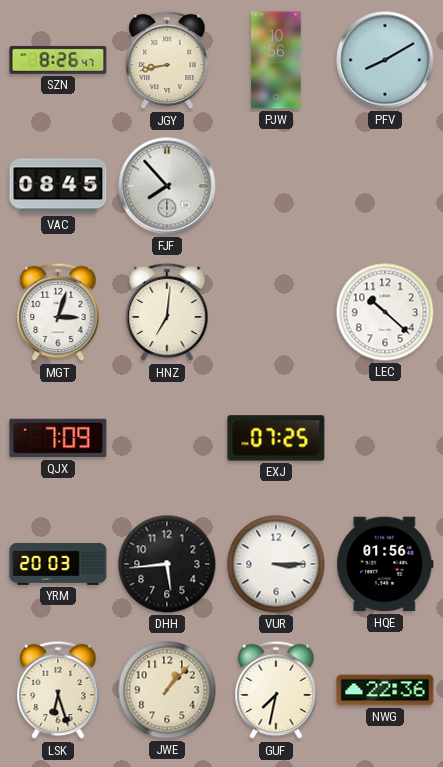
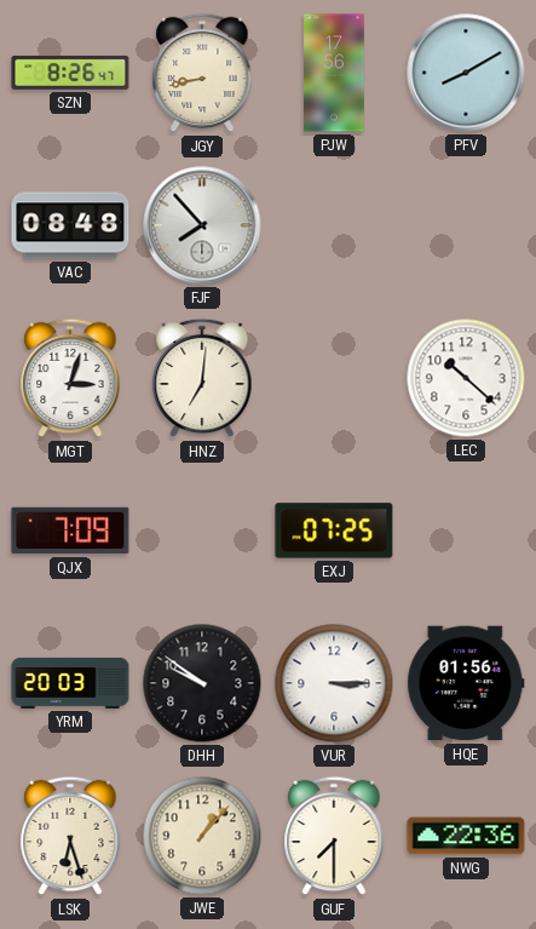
PJW: 10:56 -> 17:56 (334, 73)
VAC: 08:45 -> 08:48 (70, 225)
DHH: 5:44 -> 9:51 (202, 683)
GUF: 7:32 -> 7:30 (334, 836)
